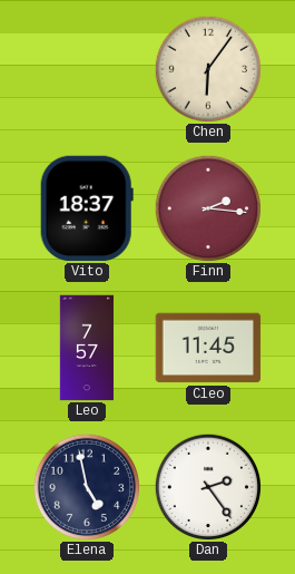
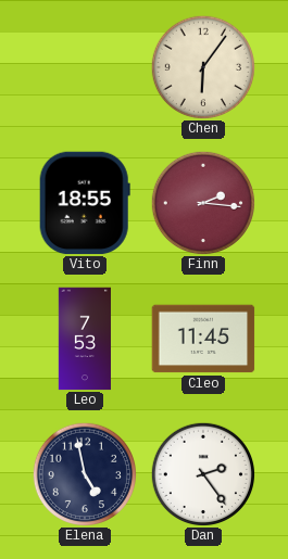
Vito: 18:37 -> 18:55 (85, 203)
Leo: 7:57 -> 7:53 (85, 339)
